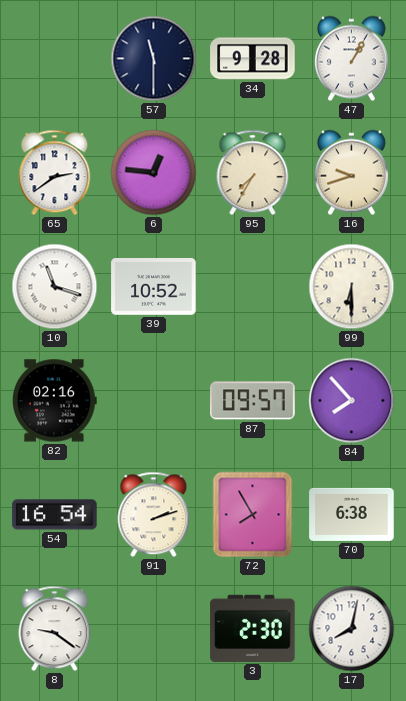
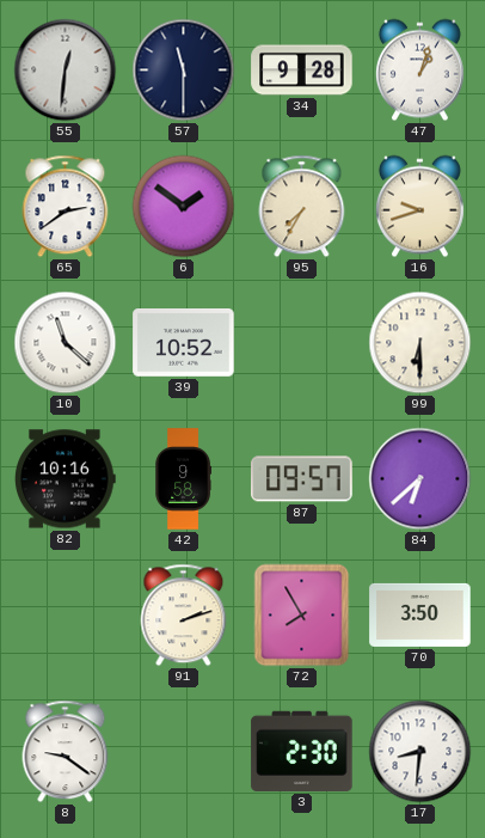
55: none -> 12:31 (66, 71)
47: 1:05 -> 1:03 (419, 71)
6: 12:46 -> 1:51 (184, 207)
10: 11:18 -> 11:22 (66, 343)
82: 02:16 -> 10:16 (66, 479)
42: none -> 9:58 (183, 479)
84: 7:53 -> 6:38 (420, 479)
54: 16:54 -> none (55, 515)
70: 6:38 -> 3:50 (420, 614)
17: 8:02 -> 8:31 (420, 752)
